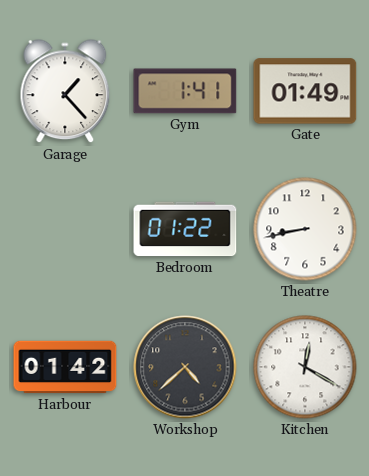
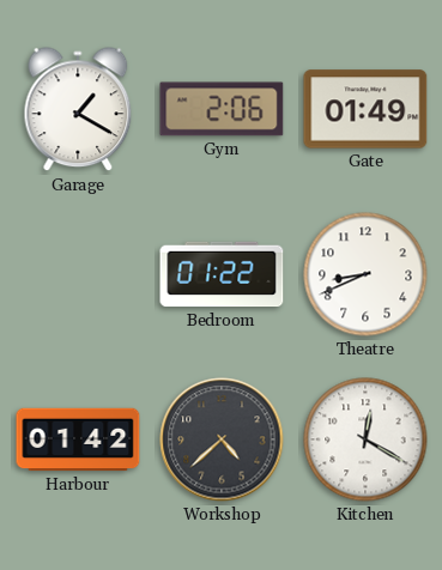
Garage: 1:23 -> 1:20 (78, 110)
Gym: 1:41 -> 2:06 (222, 109)
Theatre: 8:43 -> 8:41 (365, 274)
